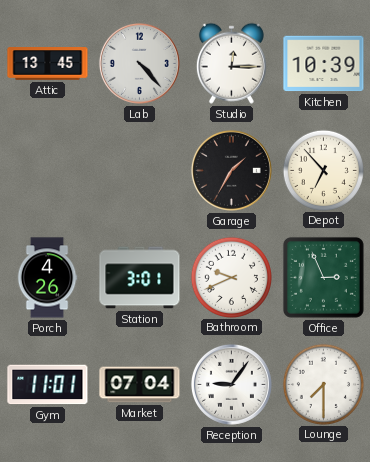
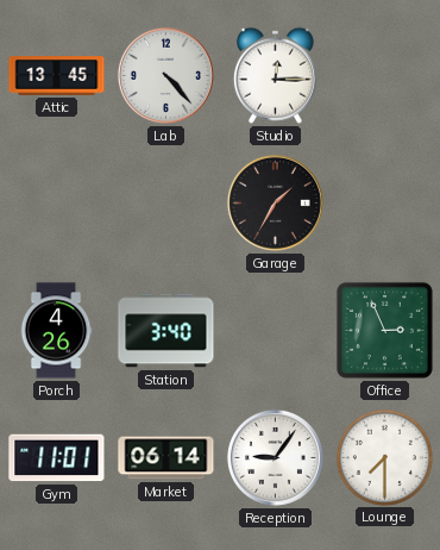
Kitchen: 10:39 -> none (324, 64)
Depot: 6:53 -> none (323, 170)
Station: 3:01 -> 3:40 (166, 331)
Bathroom: 9:41 -> none (231, 277)
Market: 07:04 -> 06:14 (166, 458)
